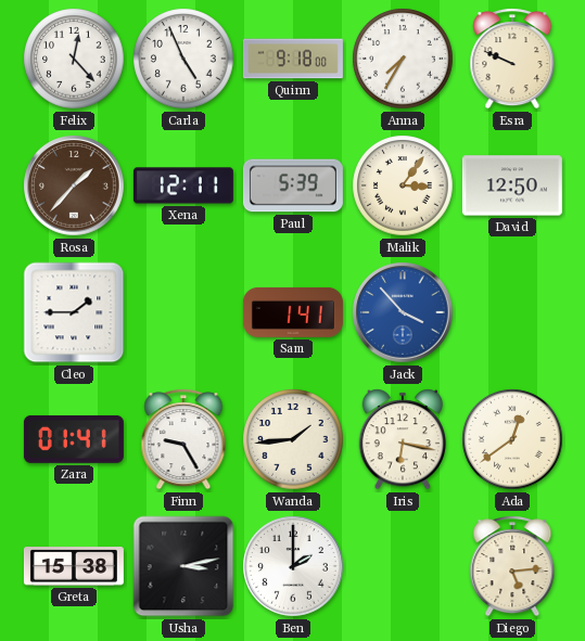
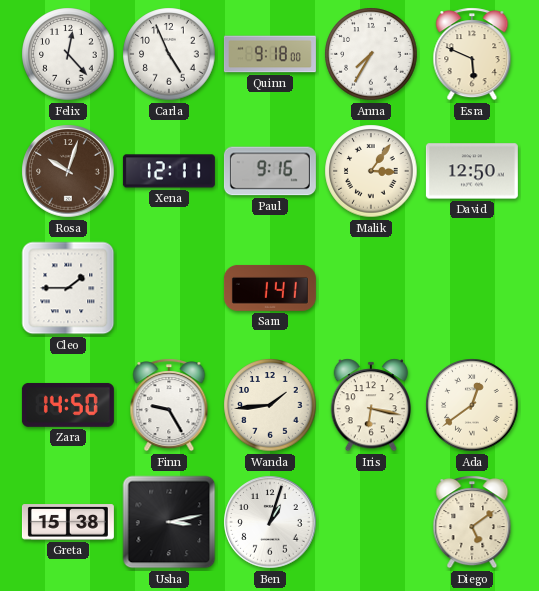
Esra: 9:49 -> 5:49 (472, 54)
Rosa: 1:37 -> 10:03 (68, 171)
Paul: 5:39 -> 9:16 (270, 171)
Jack: 3:53 -> none (403, 312)
Zara: 01:41 -> 14:50 (68, 405)
Ben: 2:00 -> 1:03 (270, 522)
Diego: 5:14 -> 5:09 (472, 522)
